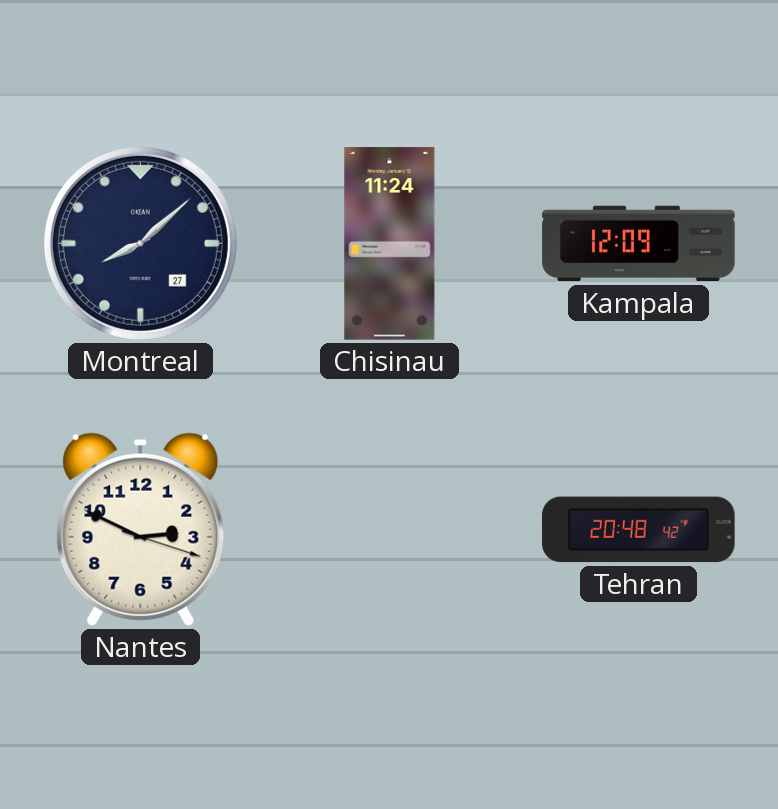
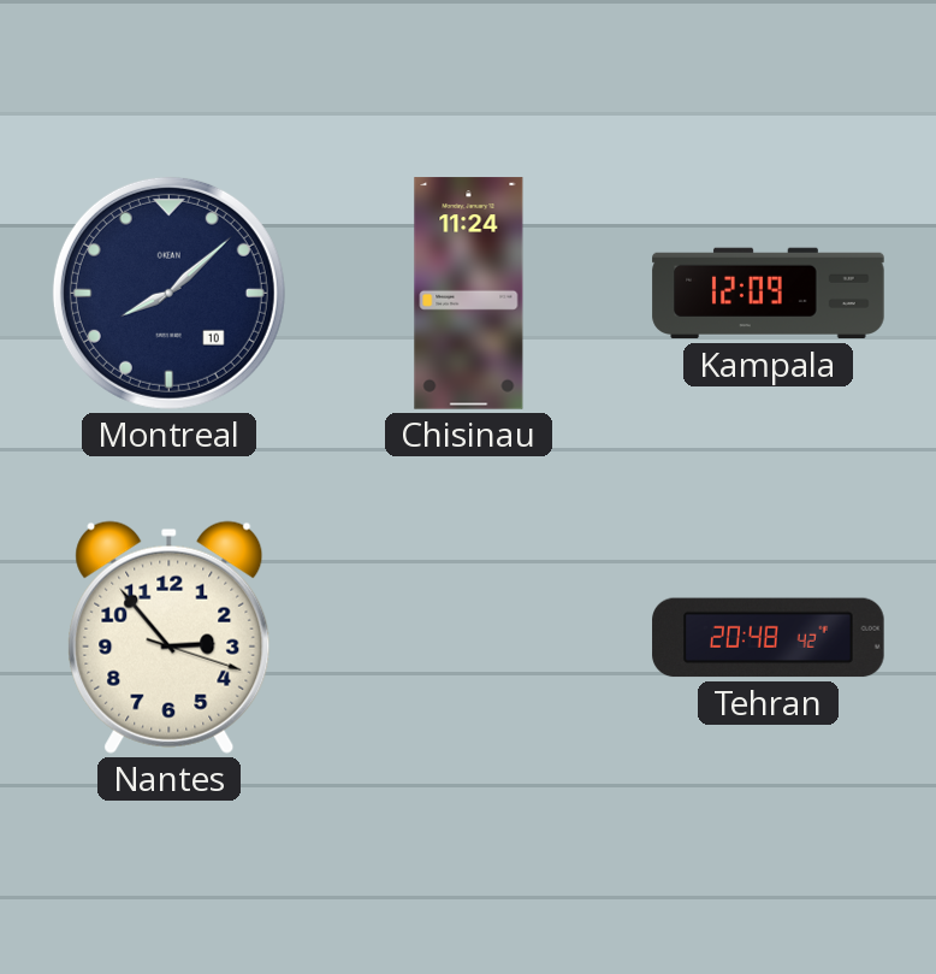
Montreal date: 27 -> 10 (168, 293)
Nantes: 2:49 -> 2:53 (170, 637)
